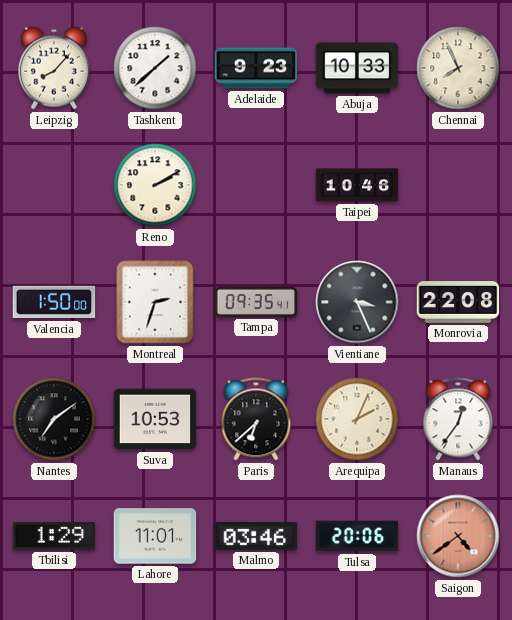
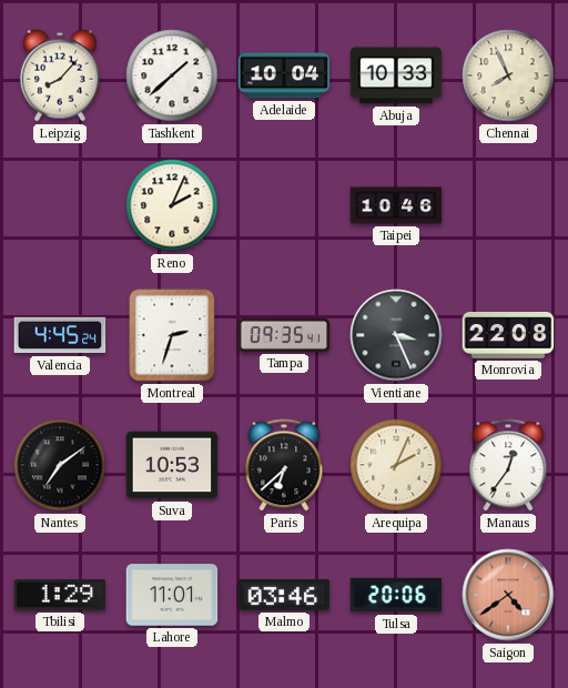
Adelaide: 9:23 -> 10:04 (284, 75)
Reno: 2:10 -> 2:04 (172, 205)
Valencia: 1:50 -> 4:45 (60, 335)
